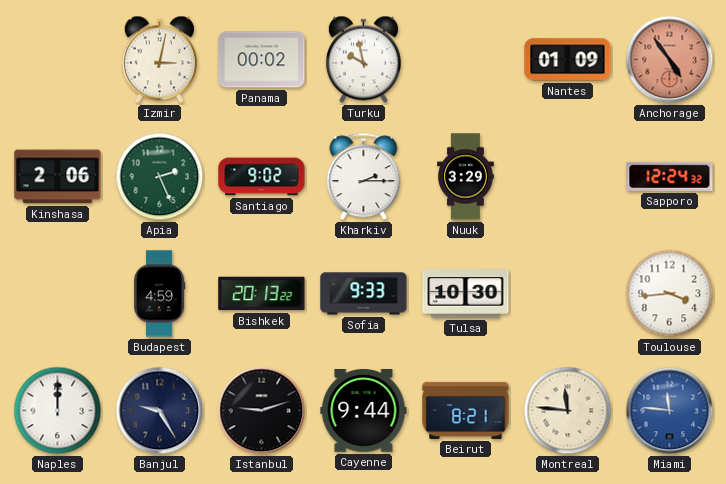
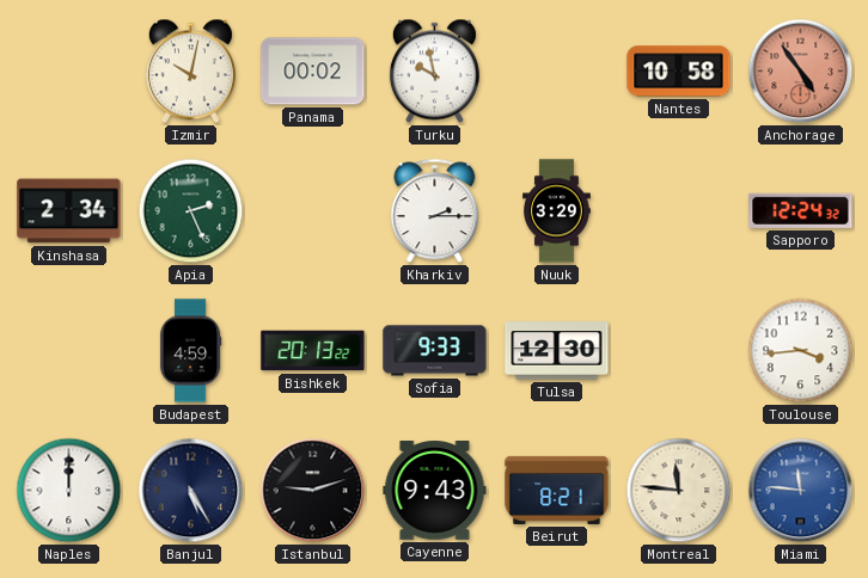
Izmir: 3:02 -> 10:02 (190, 72)
Nantes: 01:09 -> 10:58 (679, 72)
Kinshasa: 2:06 -> 2:34 (69, 211)
Santiago: 9:02 -> none (262, 177)
Tulsa: 10:30 -> 12:30 (557, 351)
Banjul: 9:25 -> 5:25 (191, 491)
Cayenne: 9:44 -> 9:43 (435, 491)
